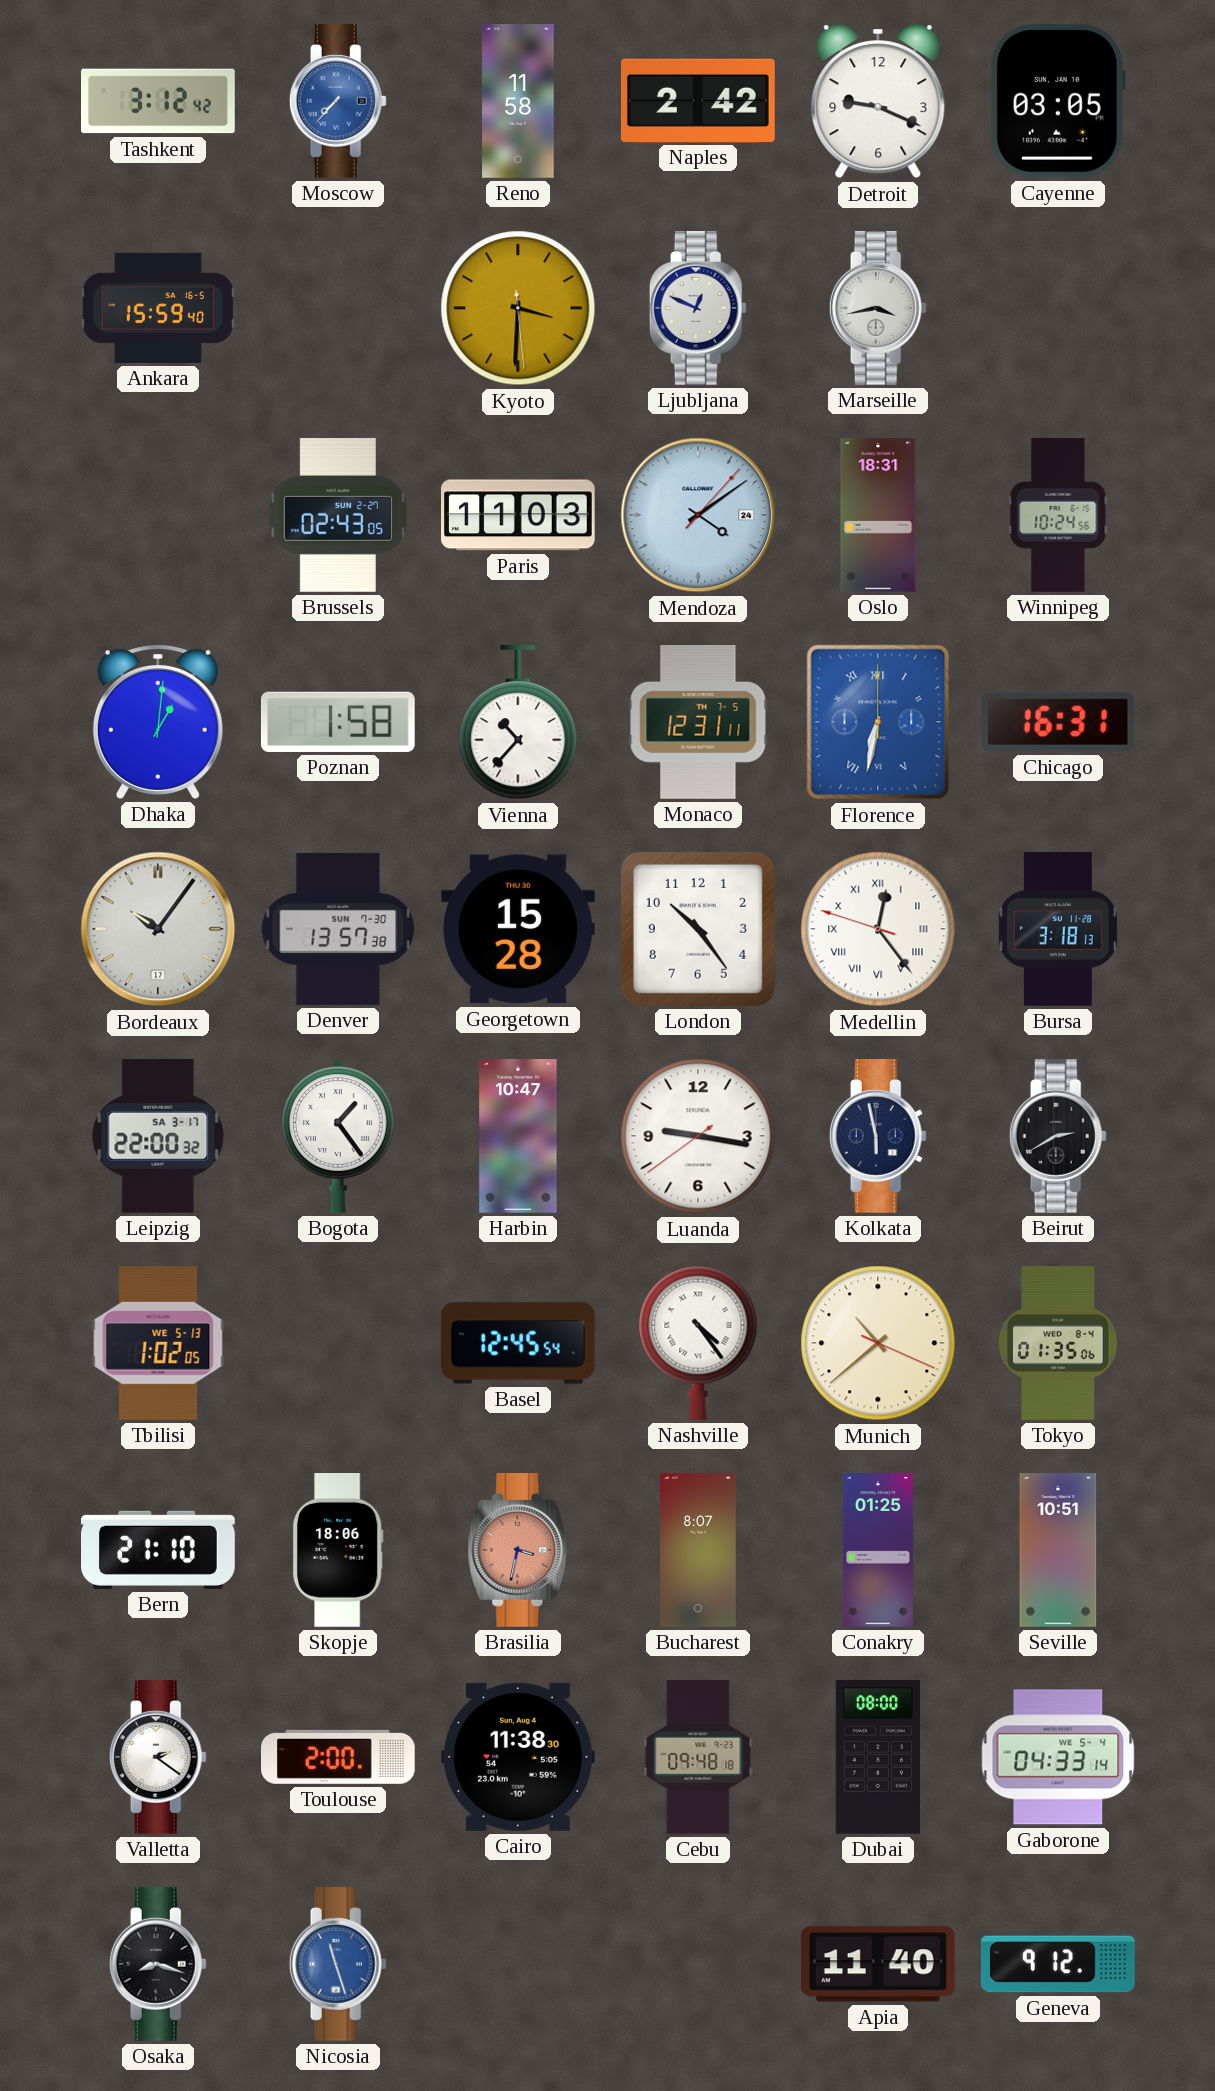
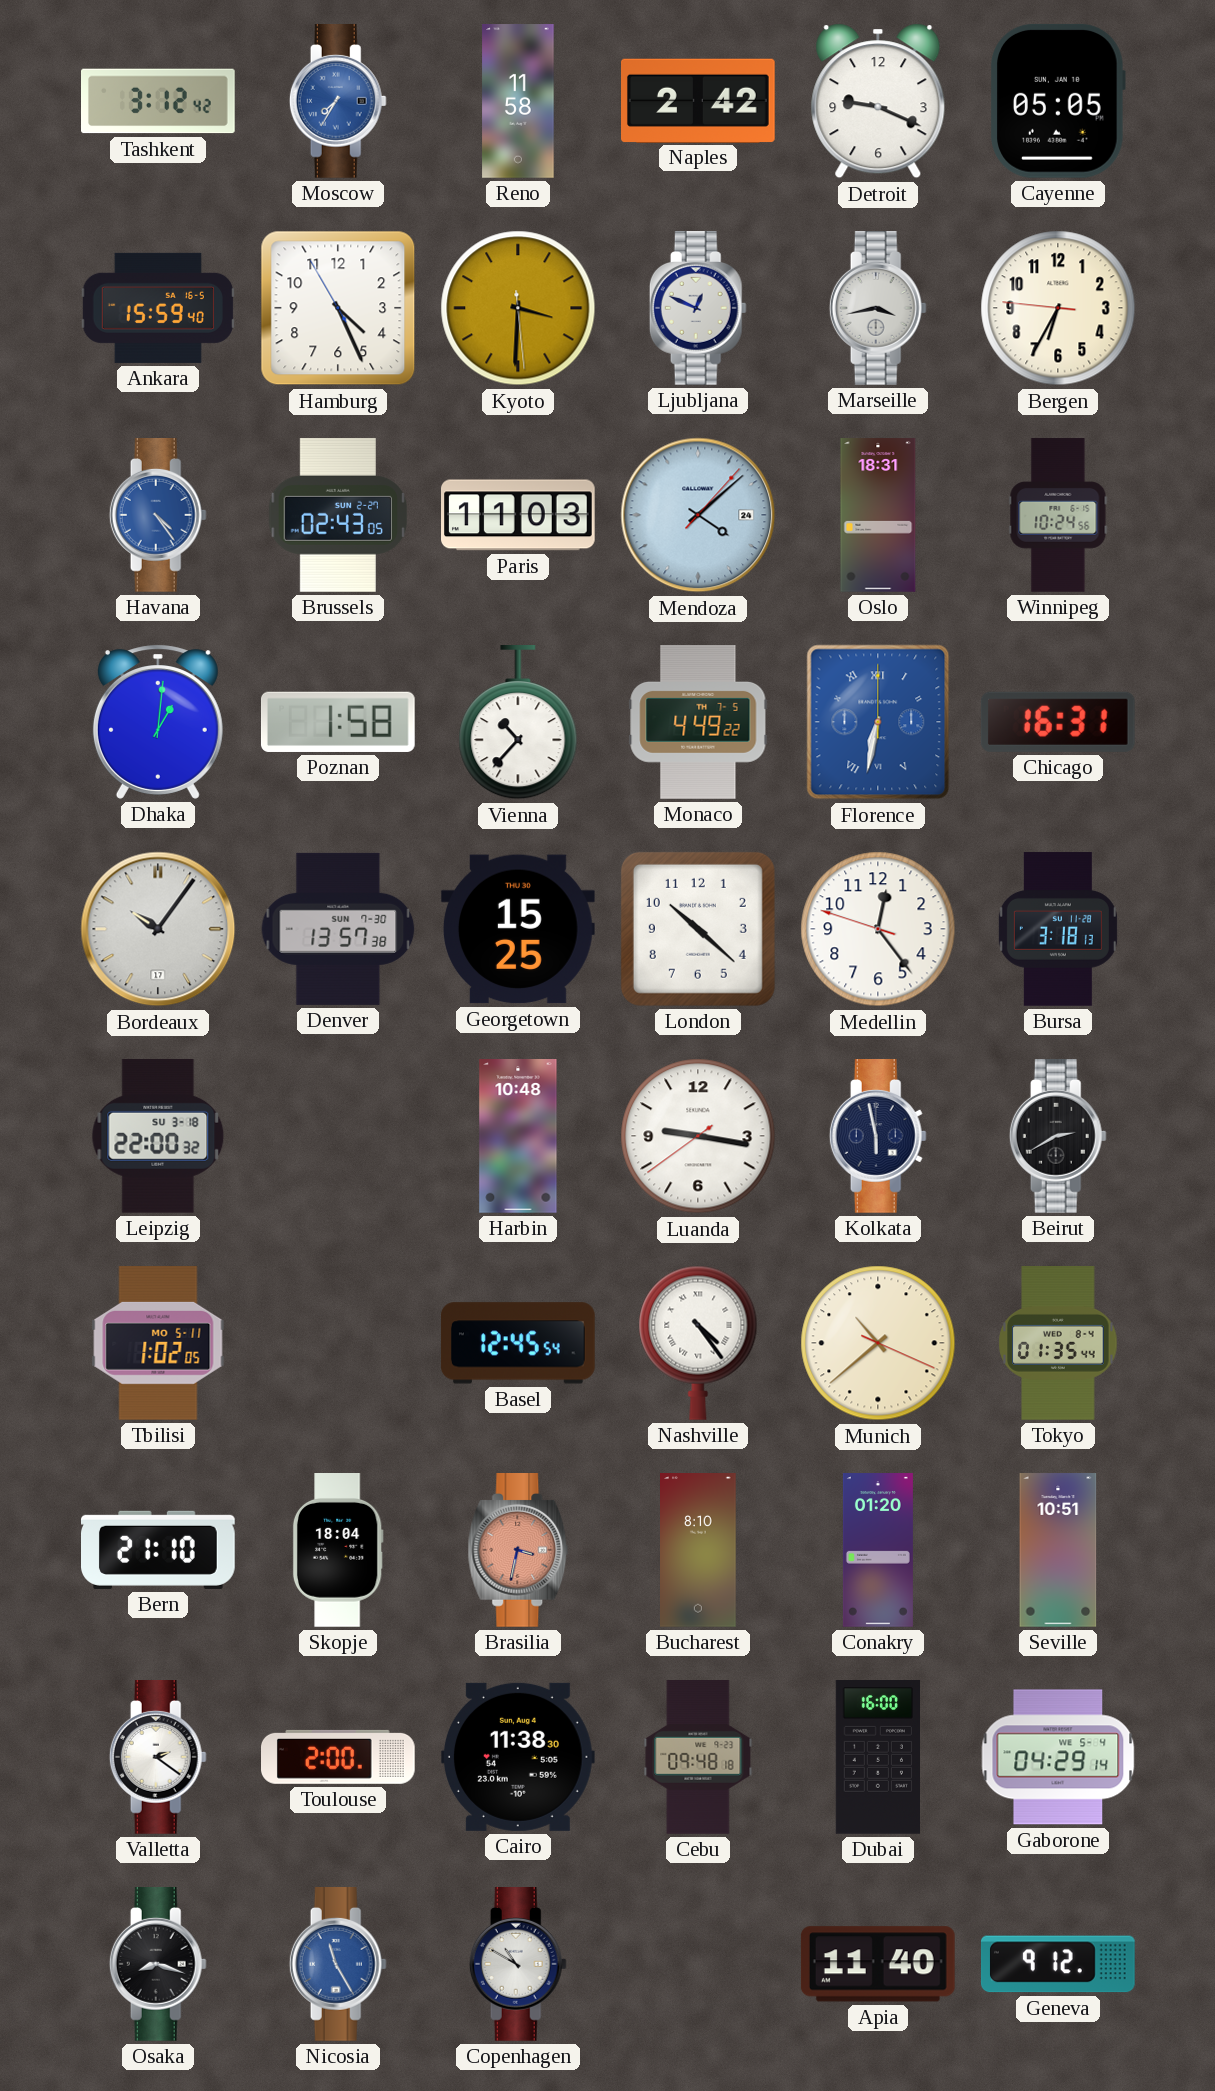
Moscow: 7:37 -> 7:35 (338, 102)
Cayenne: 03:05 -> 05:05 (1058, 101)
Hamburg: none -> 4:25 (338, 308)
Bergen: none -> 6:34 (1058, 308)
Havana: none -> 4:24 (158, 516)
Mendoza: 4:09 -> 4:08 (698, 515)
Monaco: 12:31 -> 4:49 (698, 723)
Georgetown: 15:28 -> 15:25 (518, 929)
London: 10:24 -> 10:22 (698, 929)
Medellin numerals: Roman -> Arabic (878, 929)
Leipzig date: SA 3-17 -> SU 3-18 (158, 1136)
Bogota: 1:24 -> none (338, 1136)
Harbin: 10:47 -> 10:48 (518, 1136)
Tbilisi date: WE 5-13 -> MO 5-11 (158, 1344)
Tokyo: 01:35:06 -> 01:35:44 (1058, 1343)
Skopje: 18:06 -> 18:04 (338, 1551)
Bucharest: 8:07 -> 8:10 (699, 1550)
Conakry: 01:25 -> 01:20 (878, 1550)
Dubai: 08:00 -> 16:00 (877, 1757)
Gaborone: 04:33 -> 04:29 (1058, 1757)
Nicosia: 11:27 -> 11:25 (338, 1965)
Copenhagen: none -> 10:50 (518, 1965)
